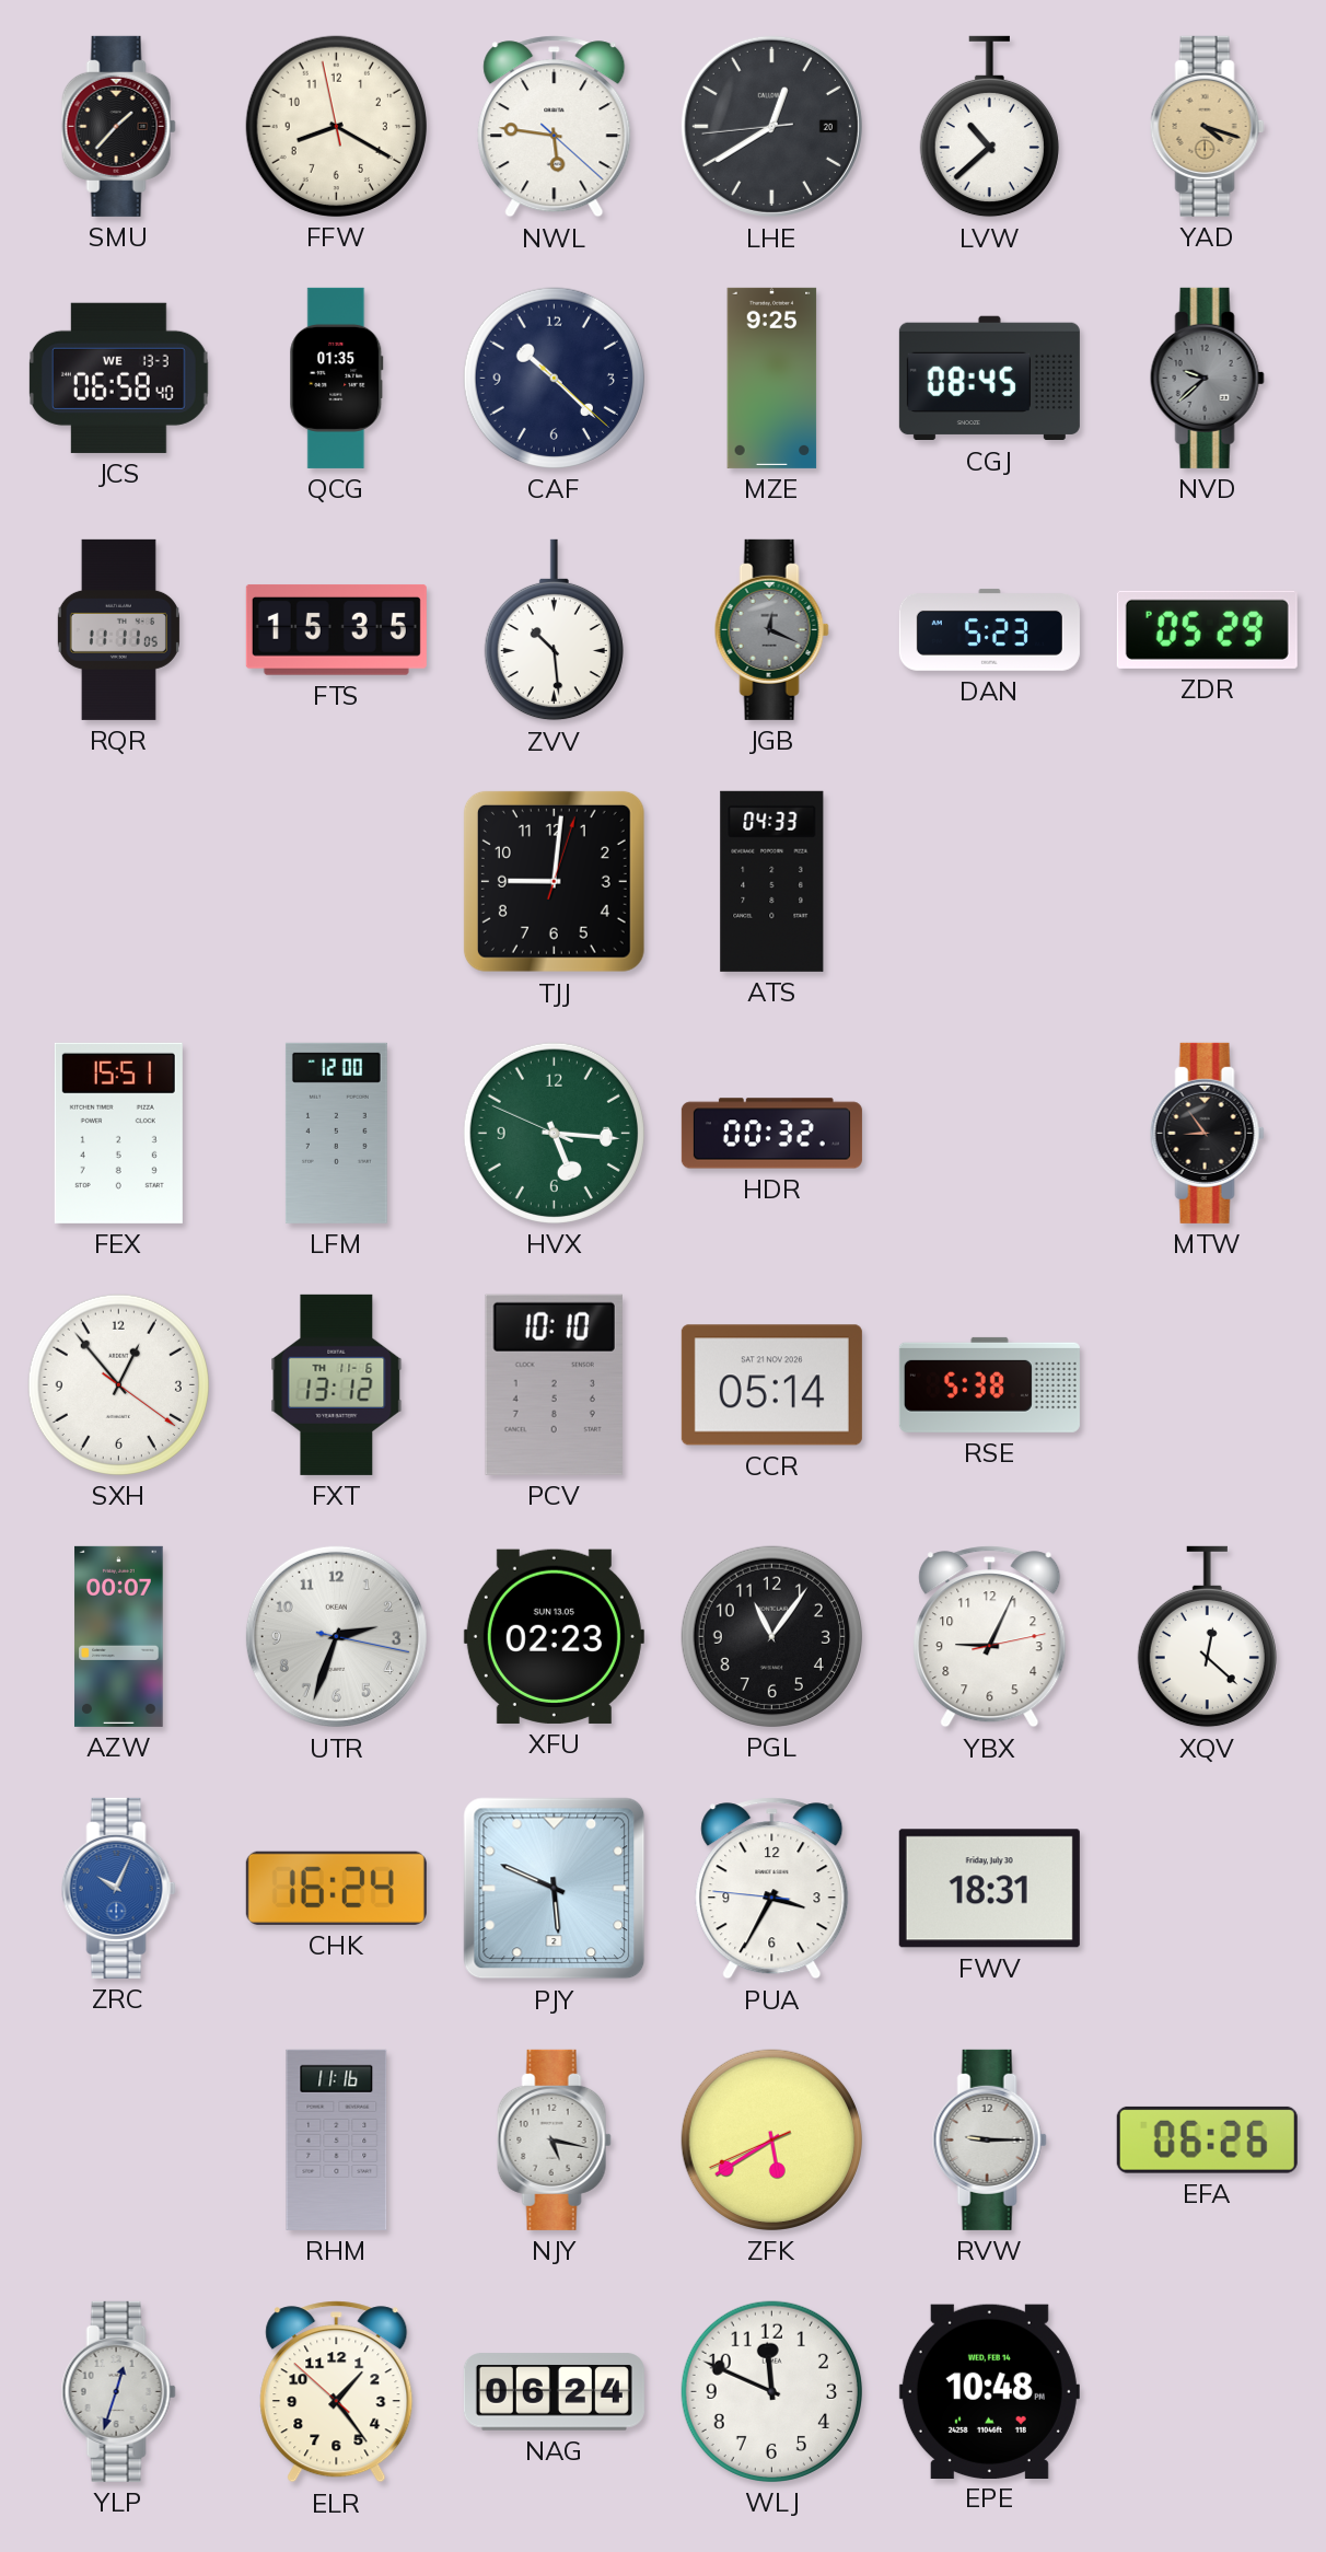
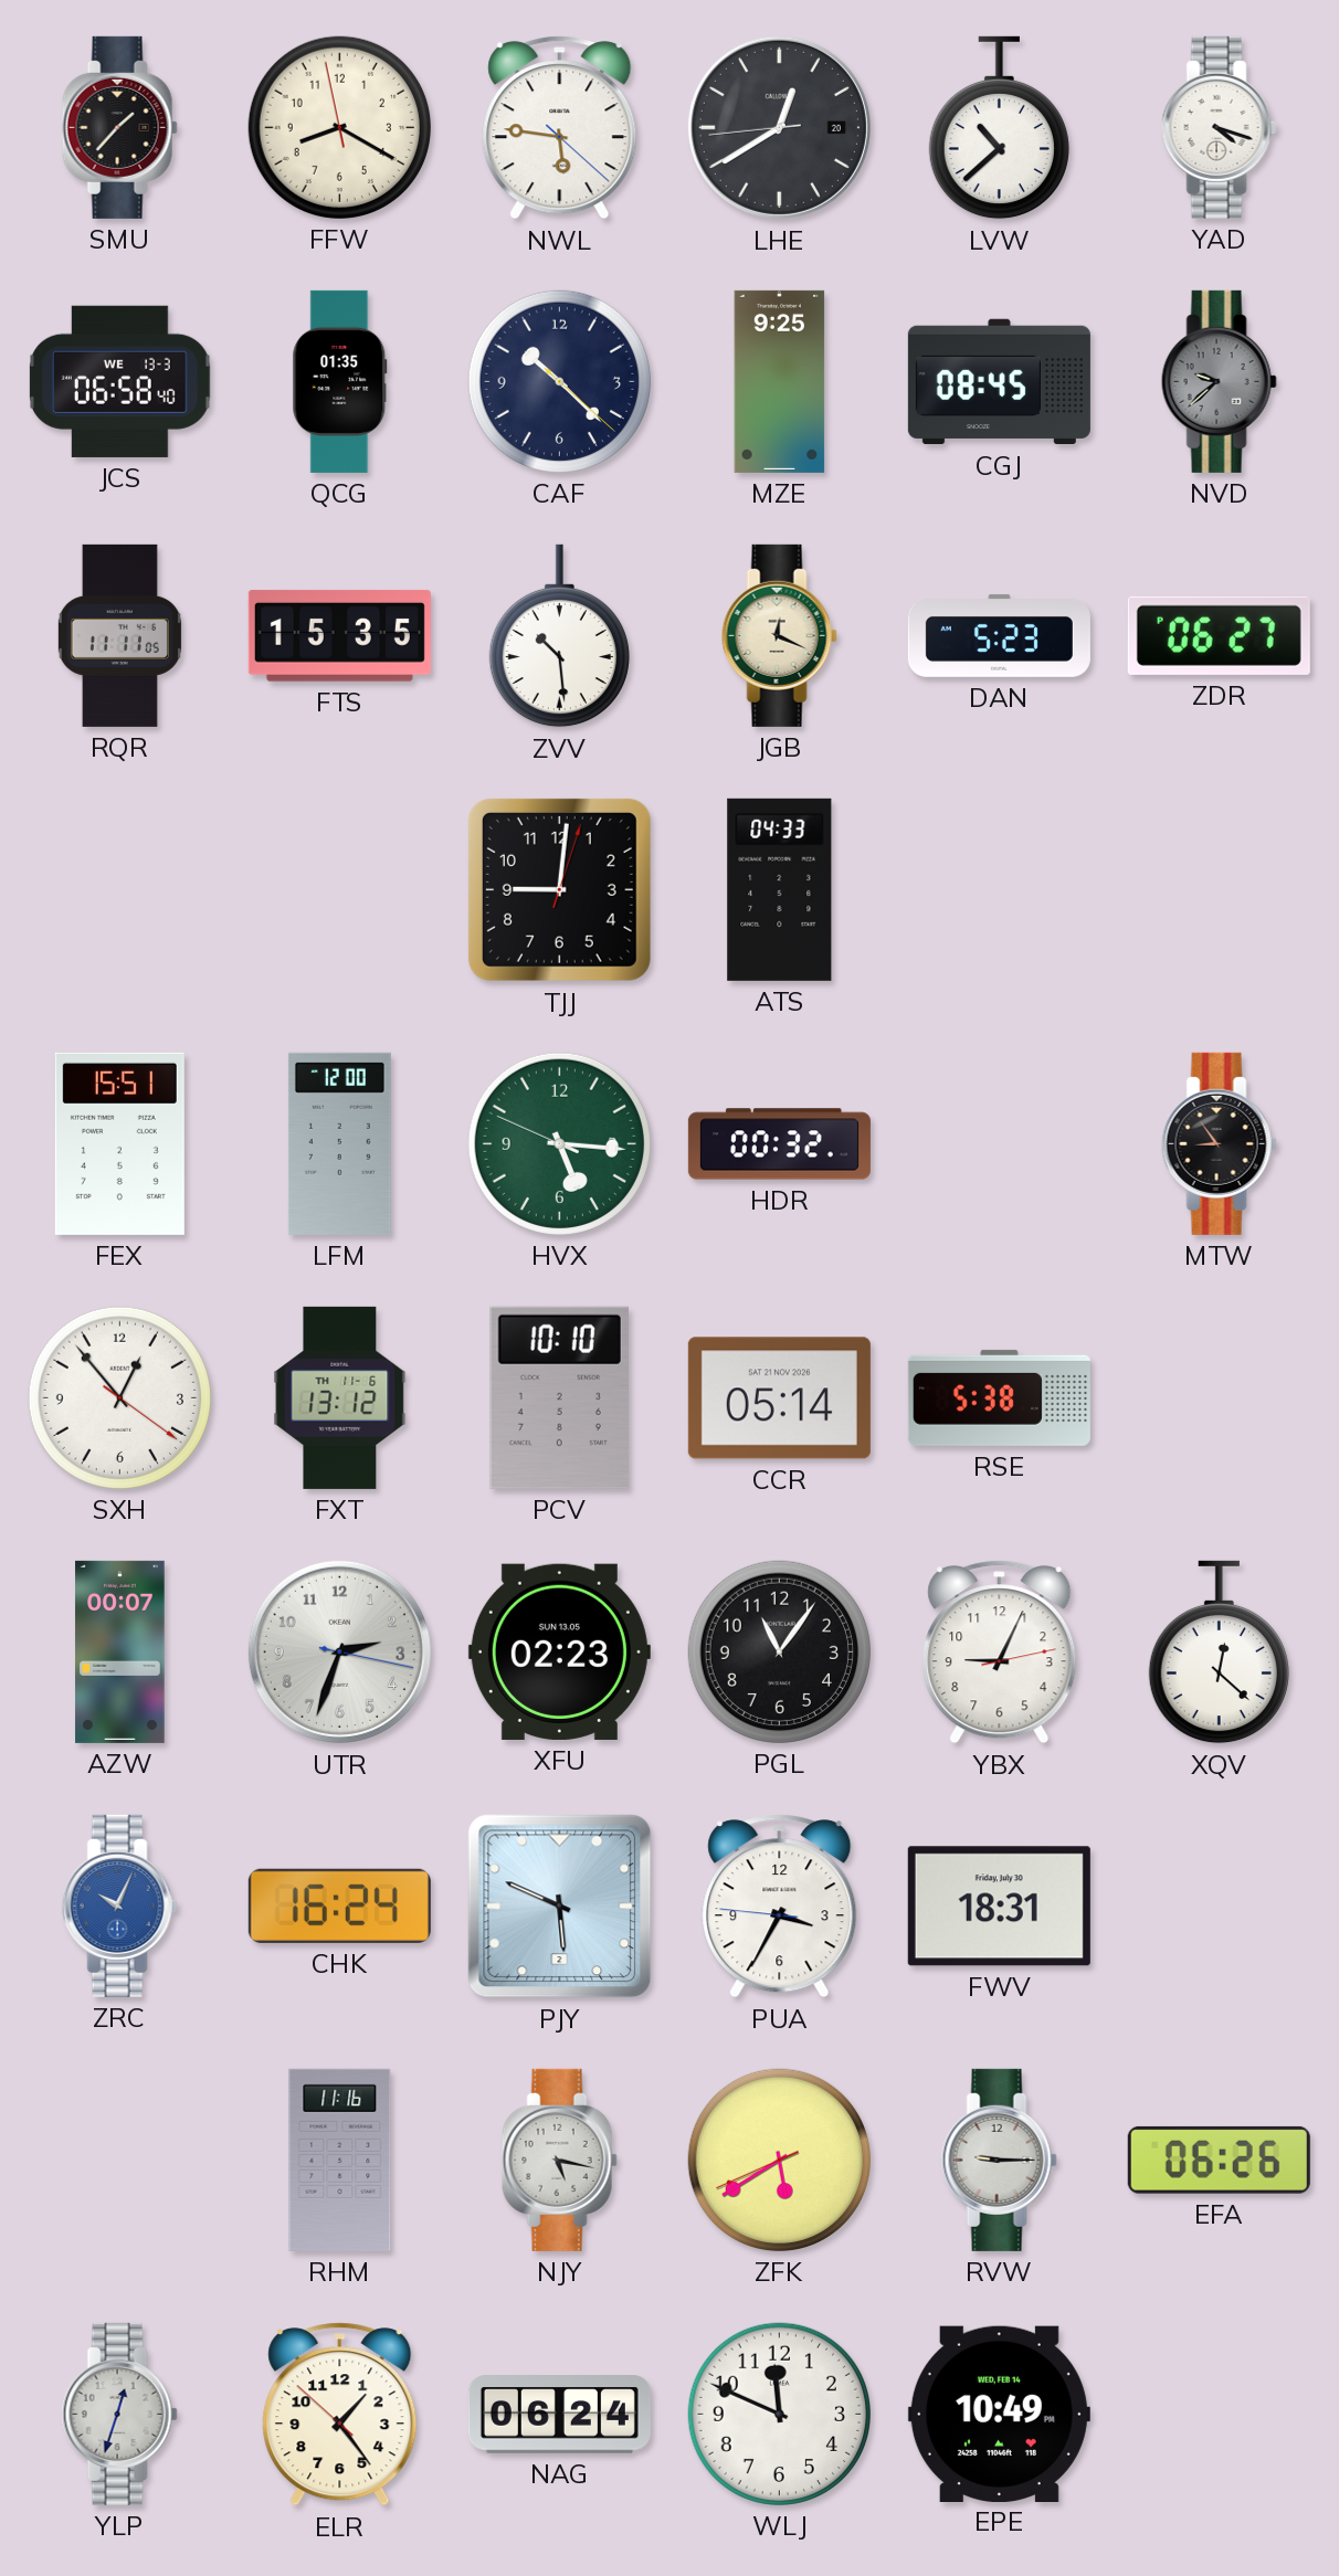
YAD dial: champagne -> white (1219, 127)
JGB dial: grey -> cream (779, 635)
ZDR: 05:29 -> 06:27 (1219, 635)
EPE: 10:48 -> 10:49 (999, 2414)
